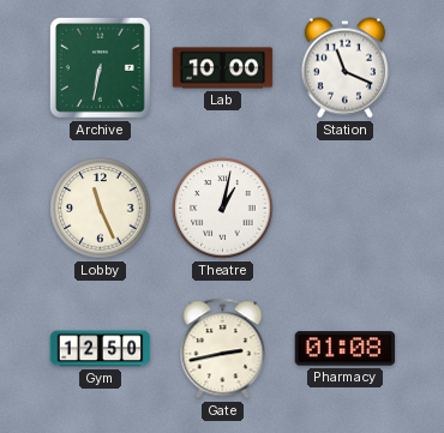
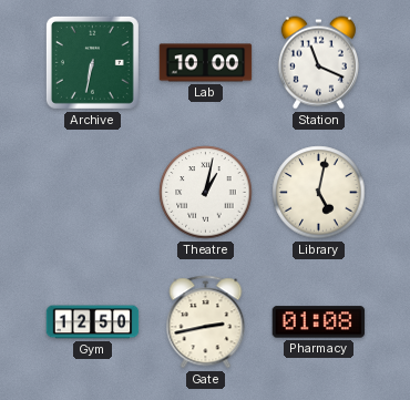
Lobby: 11:26 -> none (101, 209)
Library: none -> 5:02 (319, 193)
